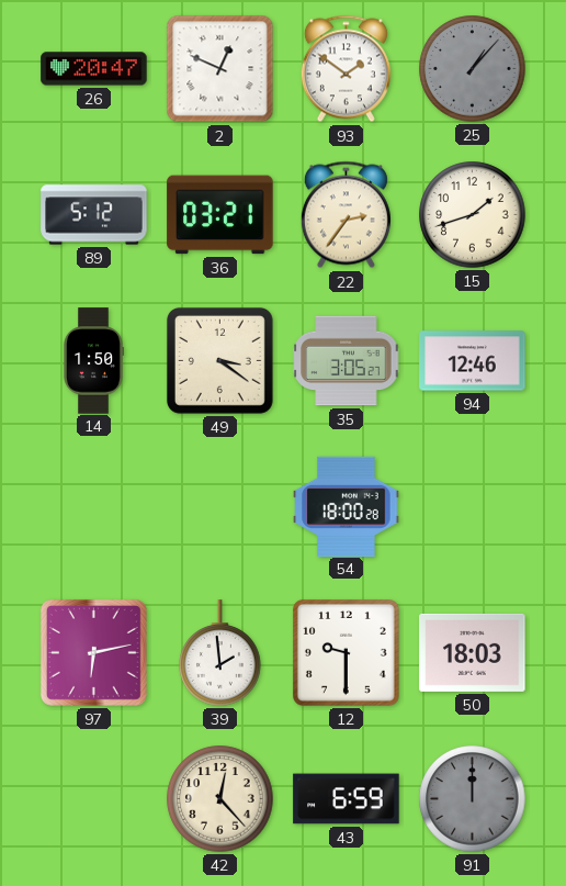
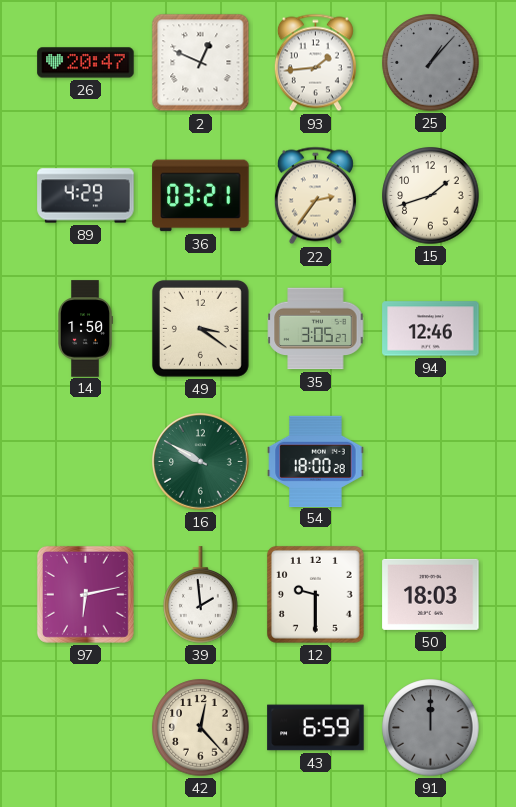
93: 1:51 -> 1:44 (315, 63)
89: 5:12 -> 4:29 (86, 196)
16: none -> 9:50 (201, 462)
